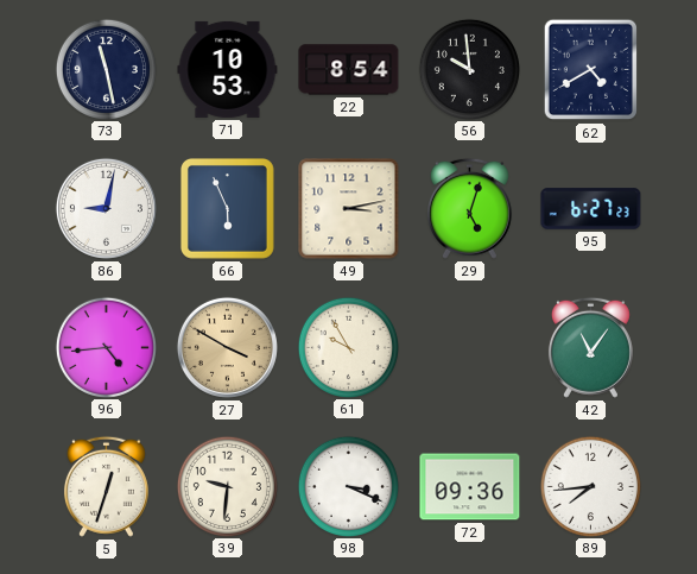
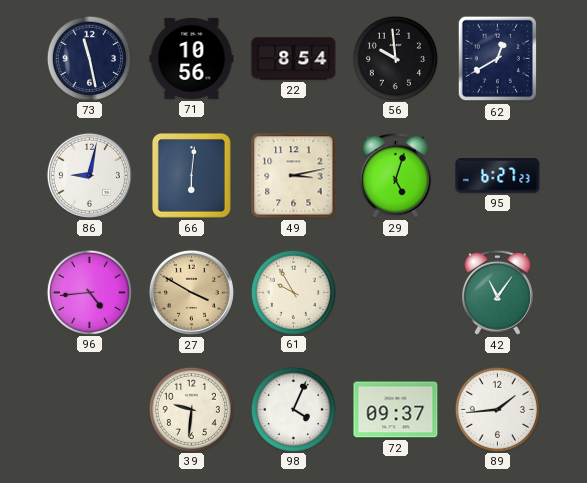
71: 10:53 -> 10:56 (192, 58)
62: 4:40 -> 12:40 (498, 59)
66: 5:56 -> 6:01 (191, 175)
5: 12:33 -> none (106, 486)
98: 3:19 -> 4:04 (293, 409)
72: 09:36 -> 09:37 (396, 410)
89: 7:44 -> 1:44 (497, 409)
